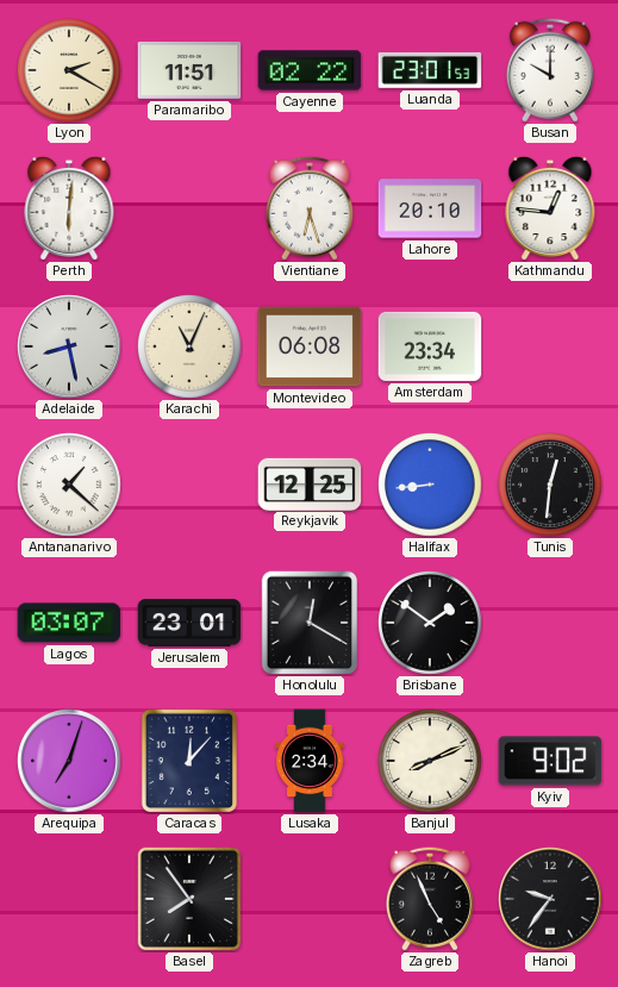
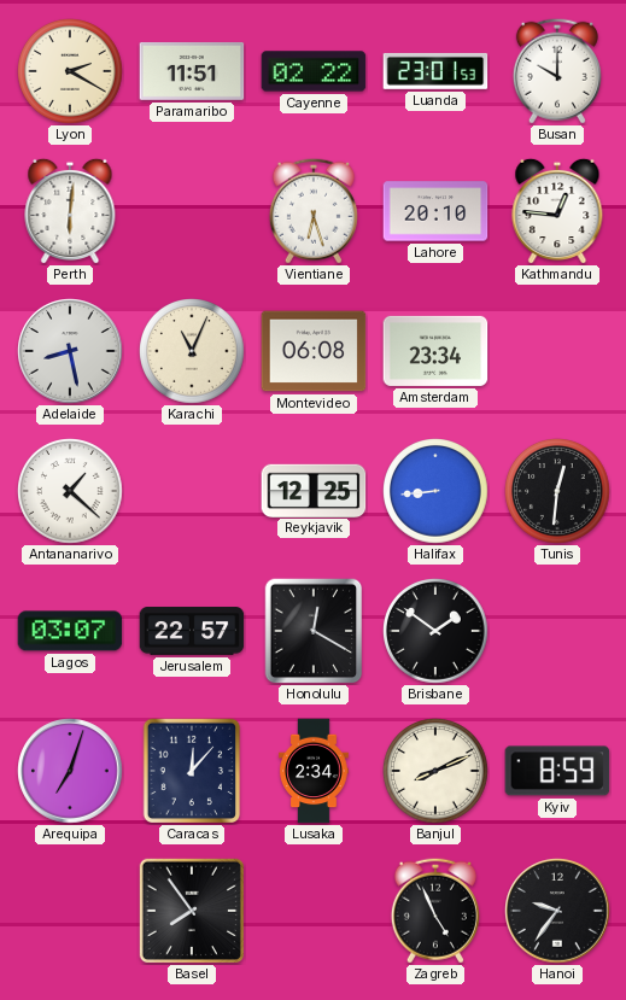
Jerusalem: 23:01 -> 22:57 (192, 631)
Kyiv: 9:02 -> 8:59 (557, 771)
